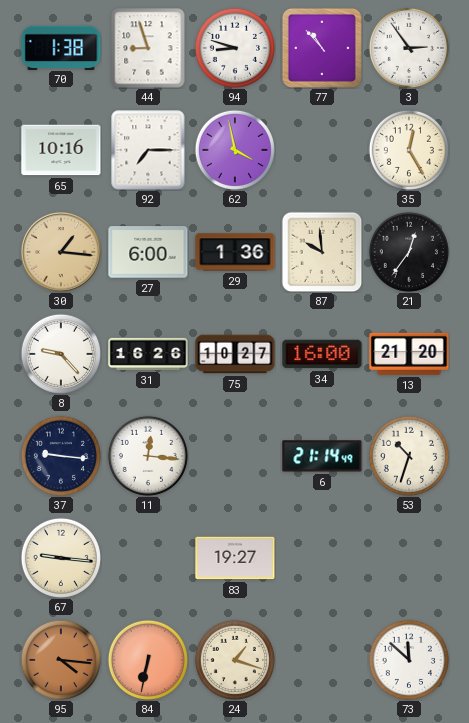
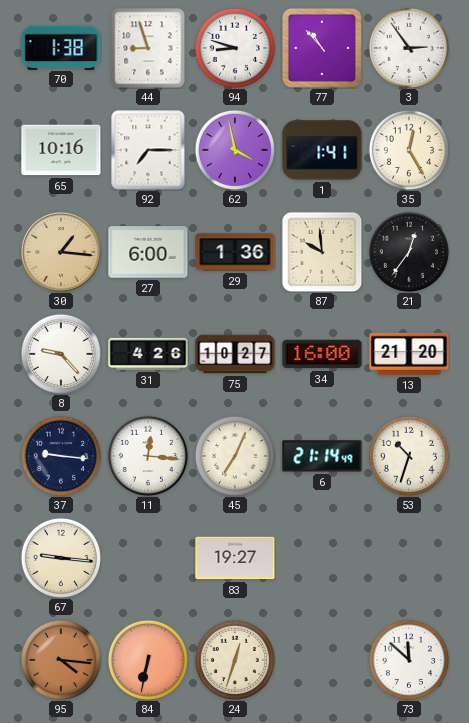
1: none -> 1:41 (322, 150)
31: 16:26 -> 4:26 (148, 354)
45: none -> 7:04 (235, 456)
24: 1:18 -> 12:33 (235, 660)
